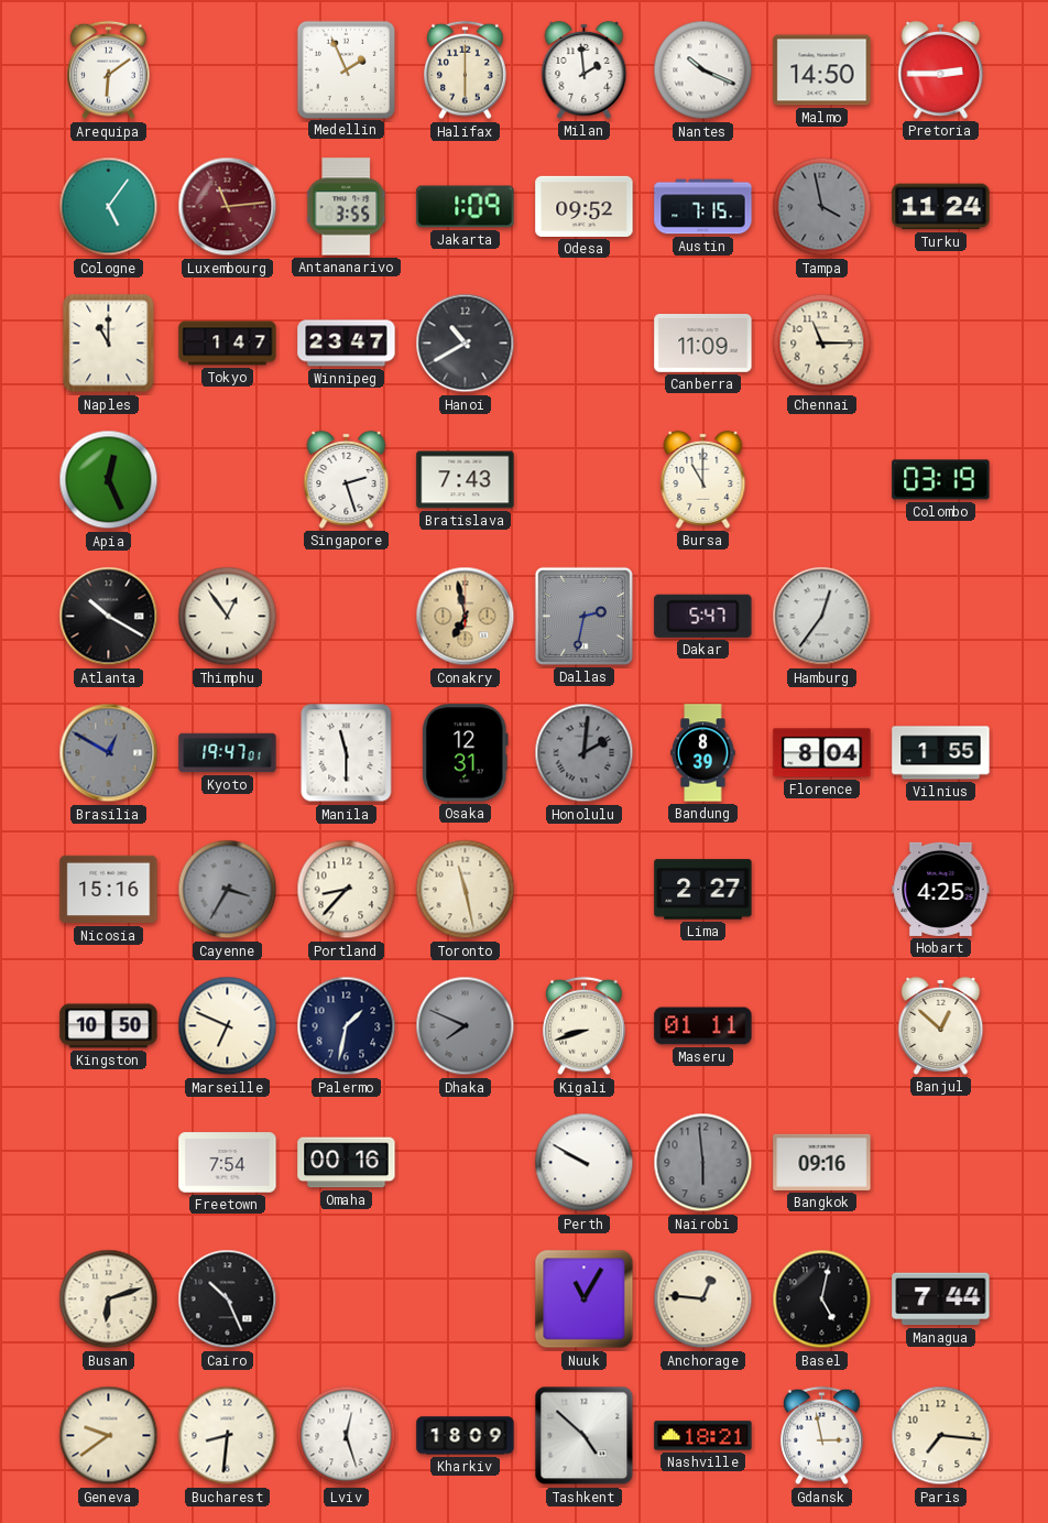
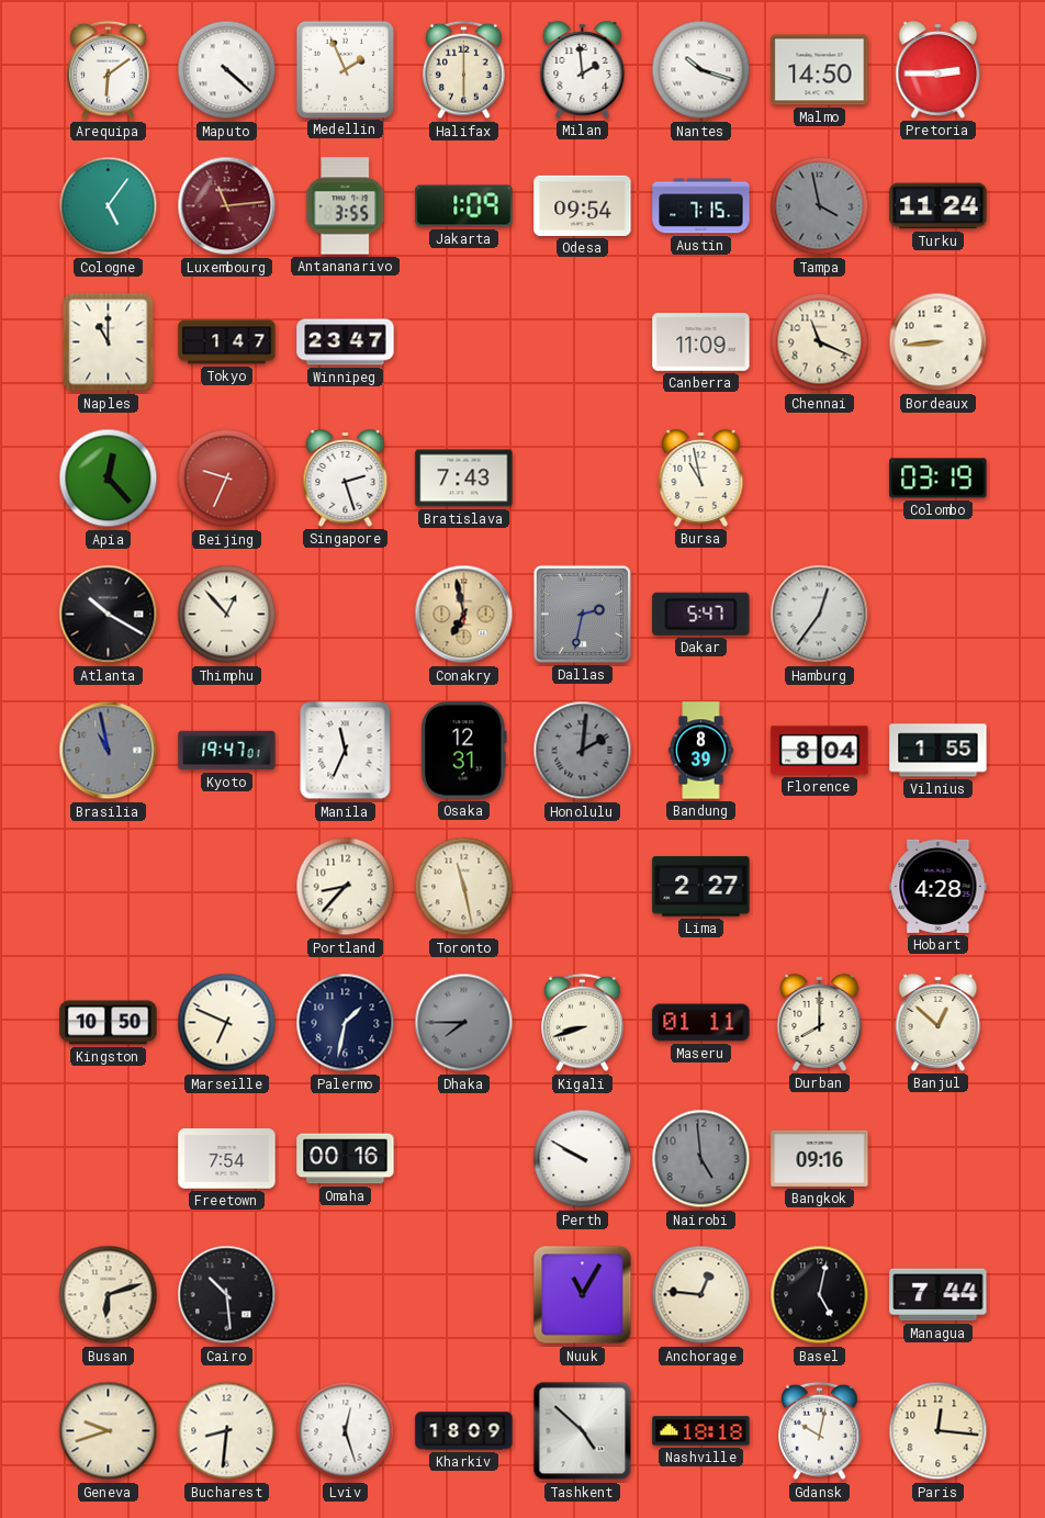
Maputo: none -> 4:22 (227, 70)
Nantes: 10:19 -> 10:18 (701, 70)
Odesa: 09:52 -> 09:54 (583, 205)
Hanoi: 10:40 -> none (466, 344)
Chennai: 11:15 -> 11:19 (820, 342)
Bordeaux: none -> 8:44 (939, 342)
Apia: 12:26 -> 12:23 (109, 479)
Beijing: none -> 9:34 (227, 479)
Bursa: 11:00 -> 10:58 (701, 477)
Thimphu: 12:54 -> 12:53 (227, 615)
Brasilia: 12:50 -> 10:58 (109, 751)
Manila: 11:30 -> 11:34 (346, 751)
Nicosia: 15:16 -> none (109, 890)
Cayenne: 3:35 -> none (228, 890)
Hobart: 4:25 -> 4:28 (939, 886)
Dhaka: 7:49 -> 7:45 (464, 1023)
Durban: none -> 8:00 (820, 1022)
Nairobi: 5:59 -> 4:59 (701, 1159)
Cairo: 10:26 -> 10:29 (227, 1295)
Geneva: 9:39 -> 9:42 (109, 1431)
Nashville: 18:21 -> 18:18 (701, 1431)
Gdansk: 2:58 -> 10:02 (820, 1431)
Paris: 7:16 -> 12:16 (939, 1431)
